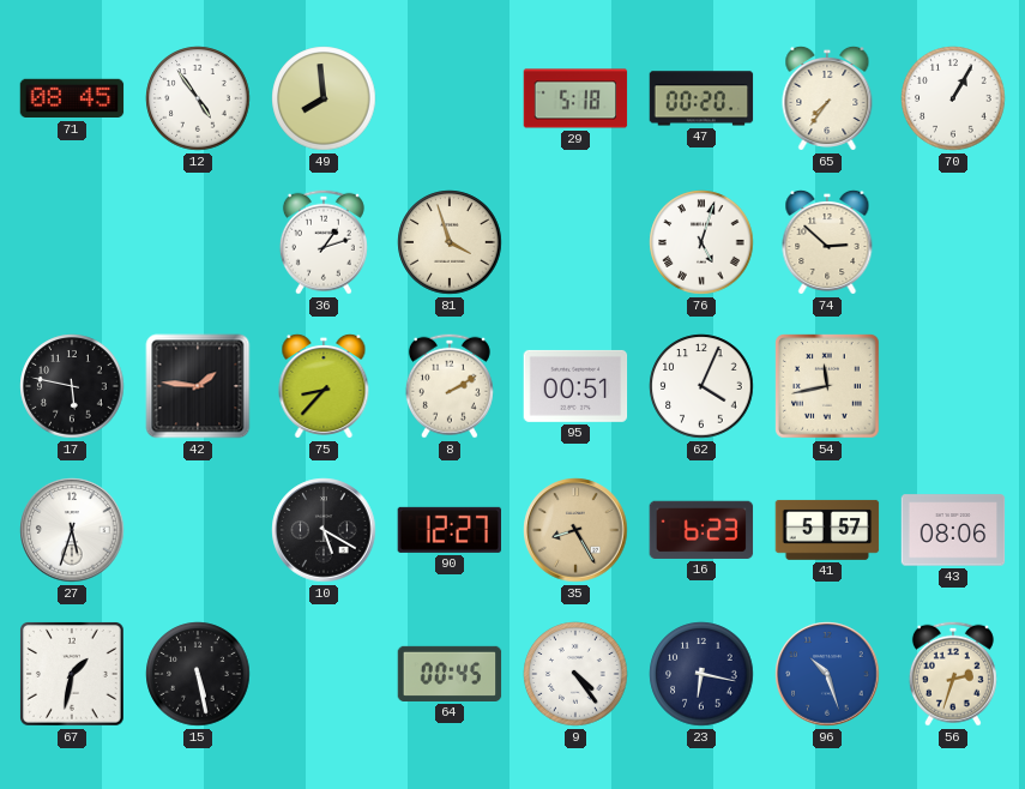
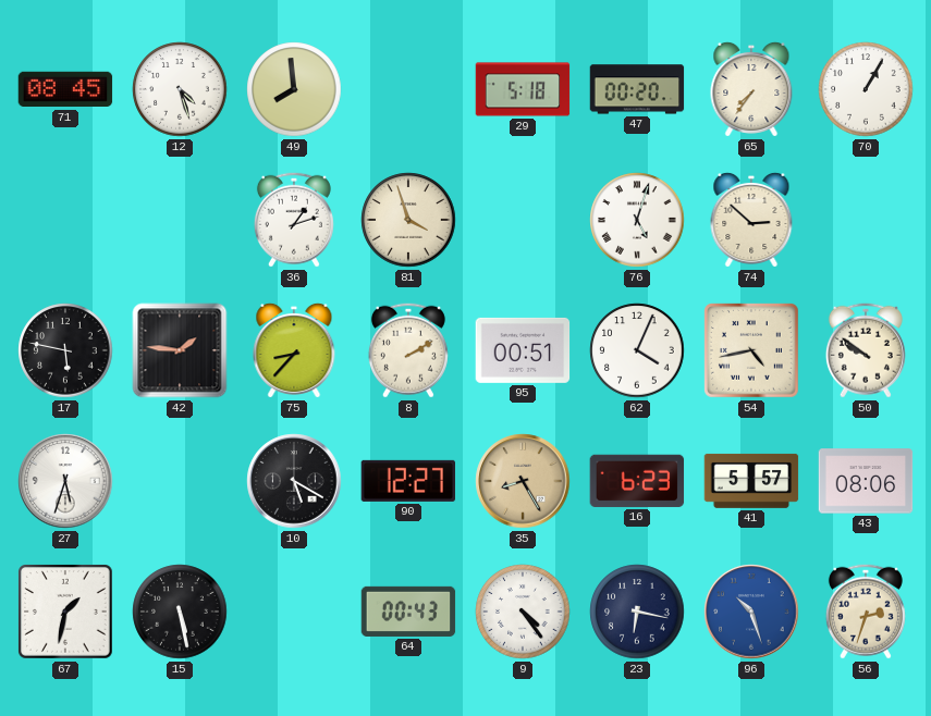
12: 4:54 -> 4:27 (180, 89)
54: 11:43 -> 4:43 (752, 351)
50: none -> 9:51 (866, 350)
64: 00:45 -> 00:43 (408, 612)
